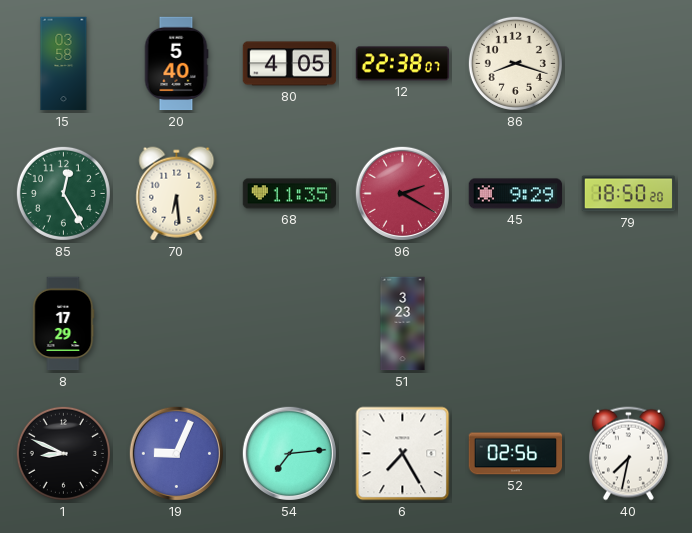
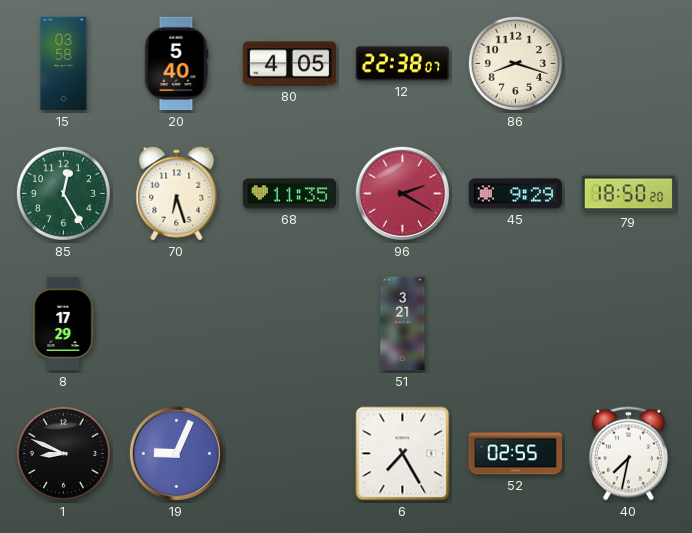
70: 6:29 -> 6:27 (177, 194)
51: 3:23 -> 3:21 (403, 324)
54: 7:14 -> none (289, 453)
52: 02:56 -> 02:55 (516, 454)
